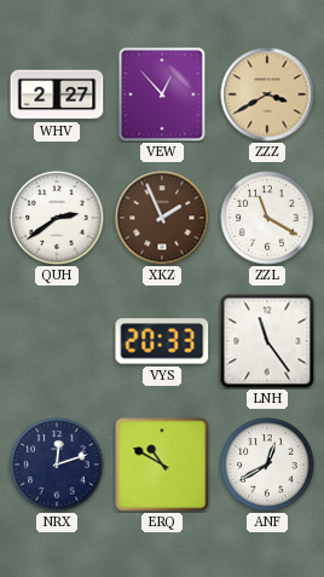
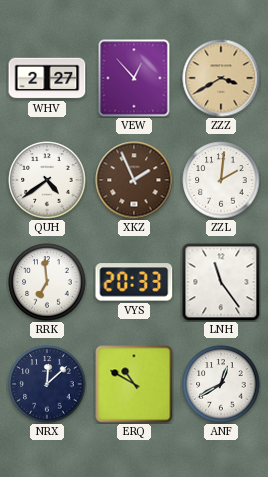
QUH: 2:39 -> 4:39 (47, 180)
ZZL: 11:20 -> 2:01 (221, 180)
RRK: none -> 6:59 (47, 282)
NRX: 12:12 -> 12:08 (47, 384)
